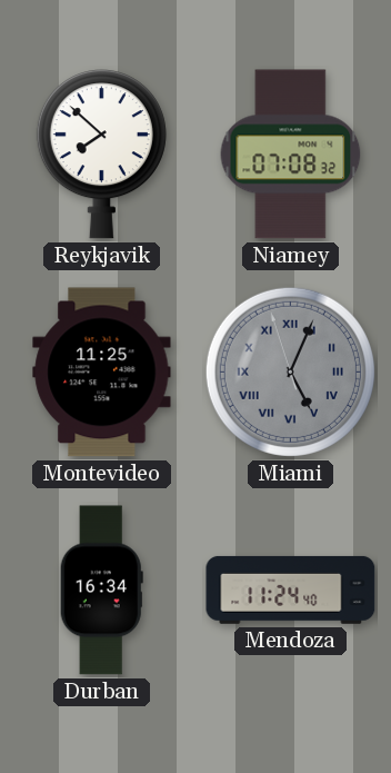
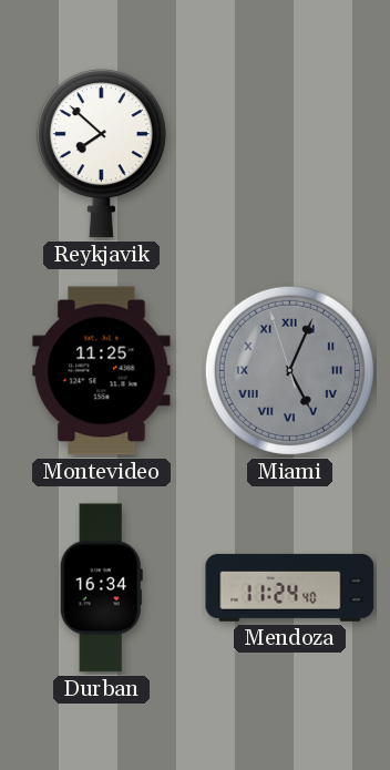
Niamey: 07:08 -> none (291, 155)
